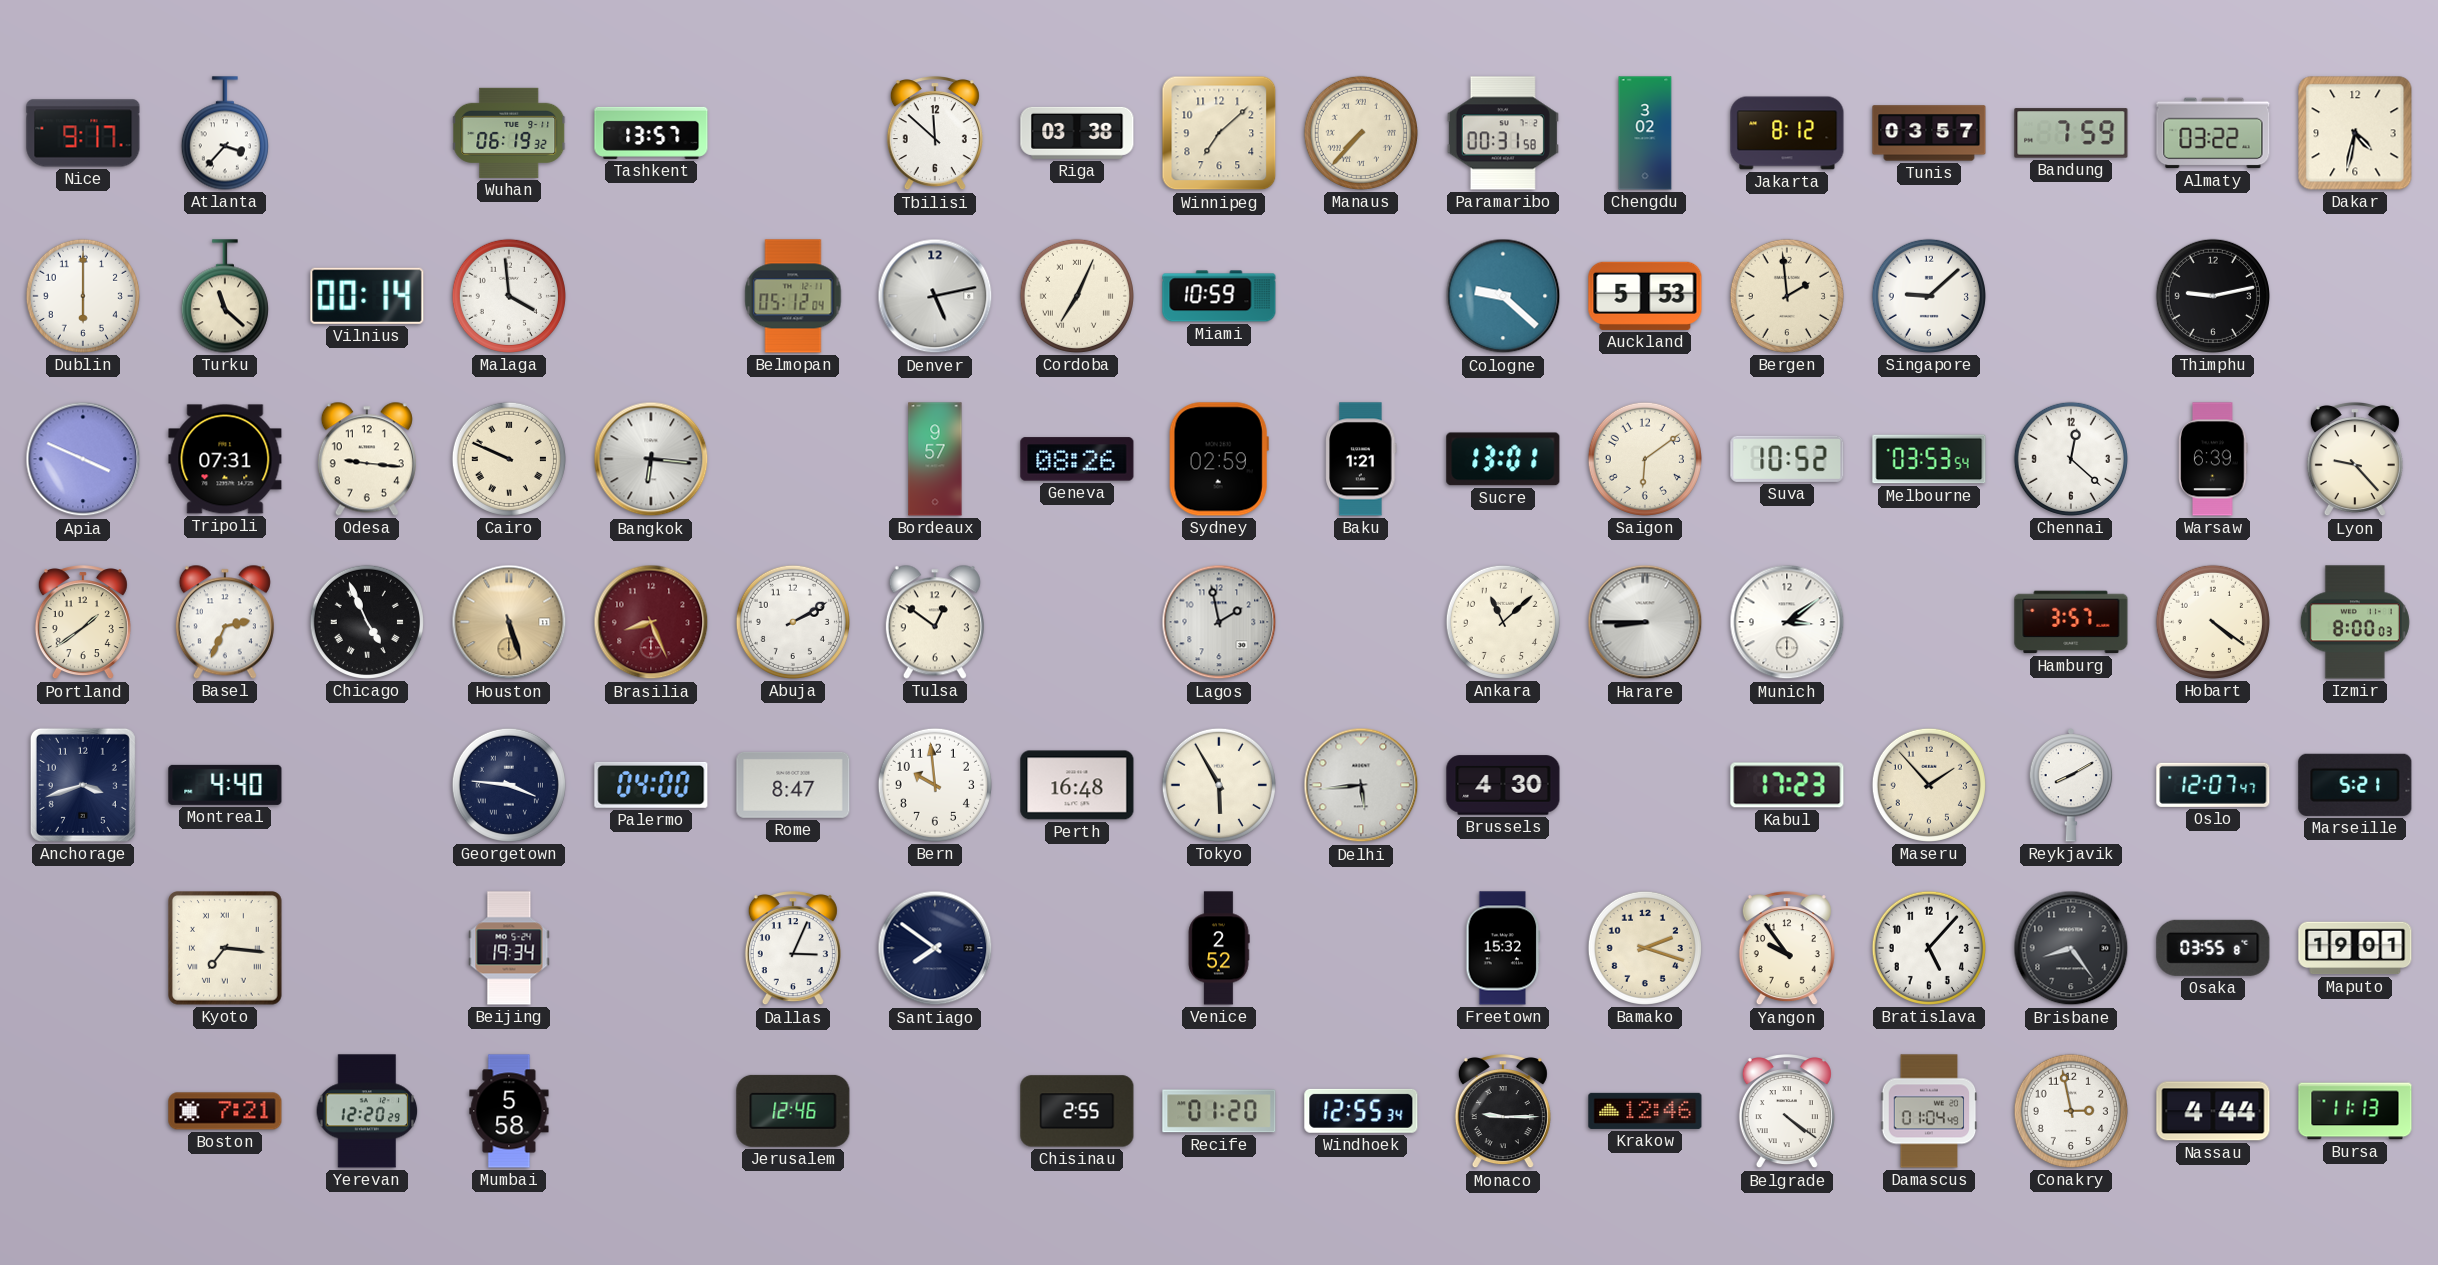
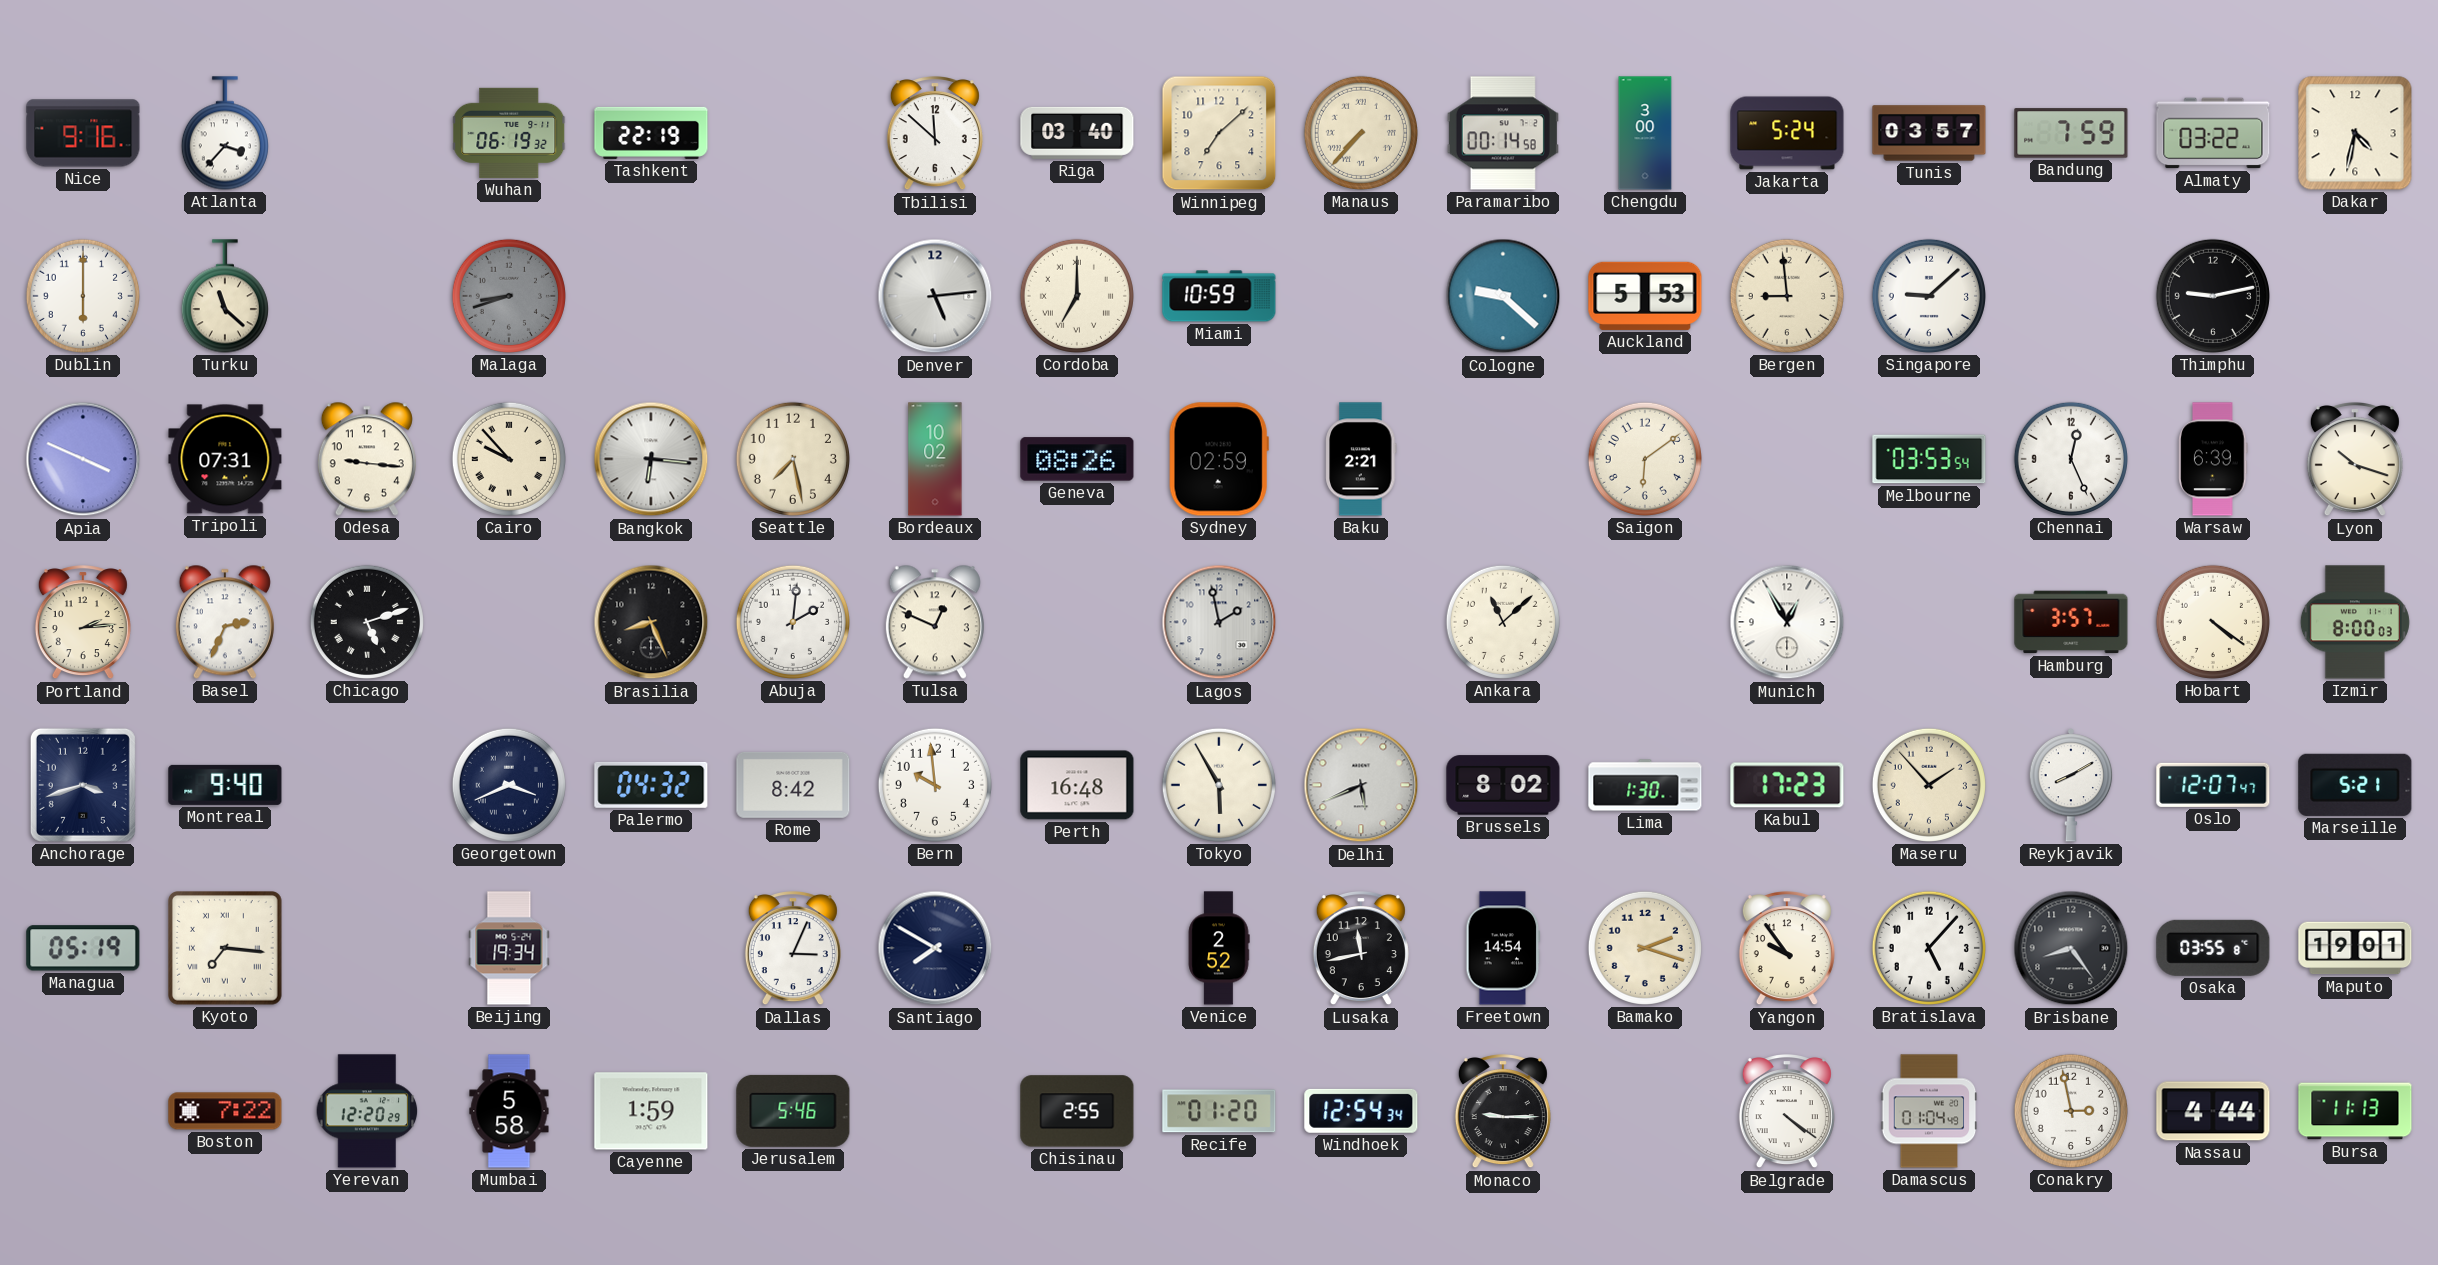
Nice: 9:17 -> 9:16 (83, 133)
Tashkent: 13:57 -> 22:19 (651, 133)
Riga: 03:38 -> 03:40 (1077, 133)
Paramaribo: 00:31 -> 00:14 (1503, 133)
Chengdu: 3:02 -> 3:00 (1645, 133)
Jakarta: 8:12 -> 5:24 (1787, 133)
Vilnius: 00:14 -> none (367, 296)
Malaga: 3:59 -> 8:42 (509, 296)
Malaga dial: white -> grey (509, 296)
Belmopan: 05:12 -> none (793, 296)
Denver: 5:13 -> 5:14 (935, 296)
Cordoba: 7:04 -> 7:00 (1077, 296)
Bergen: 1:59 -> 8:59 (1787, 296)
Cairo: 9:49 -> 9:53 (509, 459)
Seattle: none -> 7:28 (793, 459)
Bordeaux: 9:57 -> 10:02 (935, 459)
Baku: 1:21 -> 2:21 (1361, 459)
Sucre: 13:01 -> none (1503, 459)
Suva: 10:52 -> none (1787, 459)
Chennai: 12:22 -> 12:26 (2071, 459)
Lyon: 9:23 -> 10:18 (2355, 460)
Portland: 1:39 -> 2:14 (83, 623)
Chicago: 4:56 -> 5:12 (367, 622)
Houston: 5:27 -> none (509, 622)
Brasilia dial: burgundy -> black (651, 622)
Abuja: 2:10 -> 2:01 (793, 622)
Tulsa: 12:51 -> 12:49 (935, 622)
Harare: 8:45 -> none (1645, 622)
Munich: 3:09 -> 12:55 (1787, 622)
Montreal: 4:40 -> 9:40 (225, 785)
Georgetown: 3:46 -> 3:41 (509, 785)
Palermo: 04:00 -> 04:32 (651, 785)
Rome: 8:47 -> 8:42 (793, 785)
Delhi: 5:44 -> 5:41 (1361, 785)
Brussels: 4:30 -> 8:02 (1503, 785)
Lima: none -> 1:30 (1645, 785)
Managua: none -> 05:19 (83, 948)
Santiago: 7:51 -> 7:50 (935, 948)
Lusaka: none -> 11:43 (1361, 949)
Freetown: 15:32 -> 14:54 (1503, 948)
Boston: 7:21 -> 7:22 (225, 1111)
Cayenne: none -> 1:59 (651, 1111)
Jerusalem: 12:46 -> 5:46 (793, 1111)
Windhoek: 12:55 -> 12:54 (1361, 1111)
Krakow: 12:46 -> none (1645, 1111)
